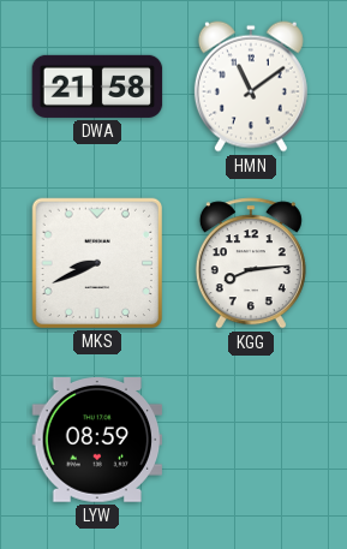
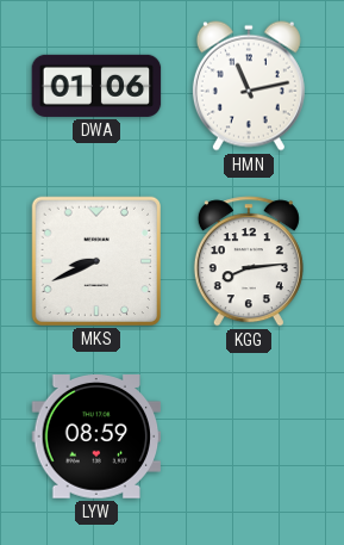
DWA: 21:58 -> 01:06 (96, 86)
HMN: 11:09 -> 11:13 (249, 86)
